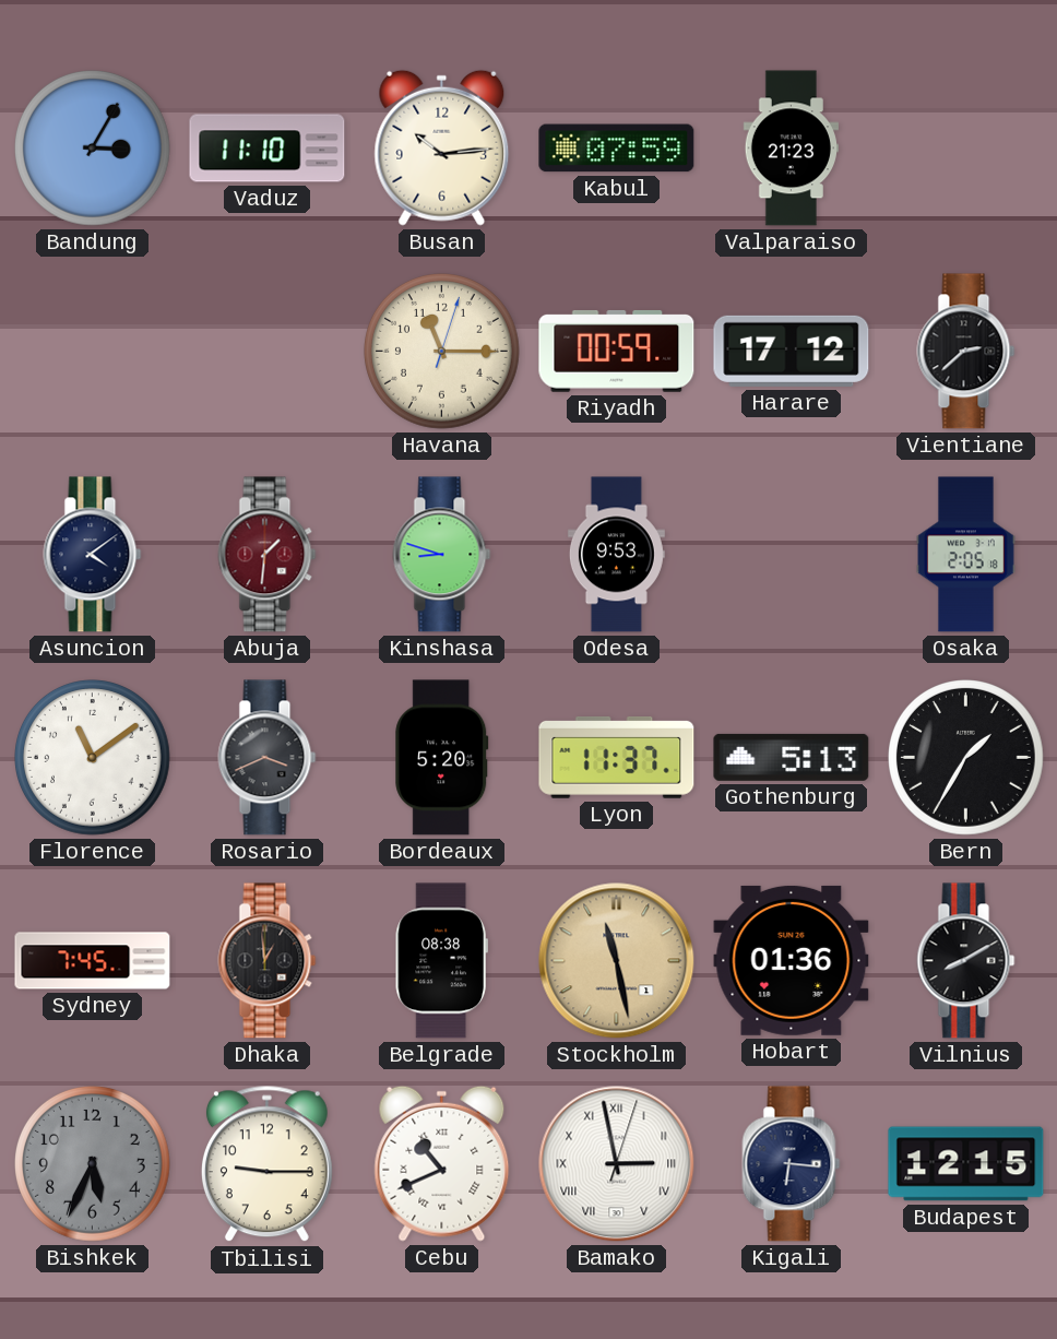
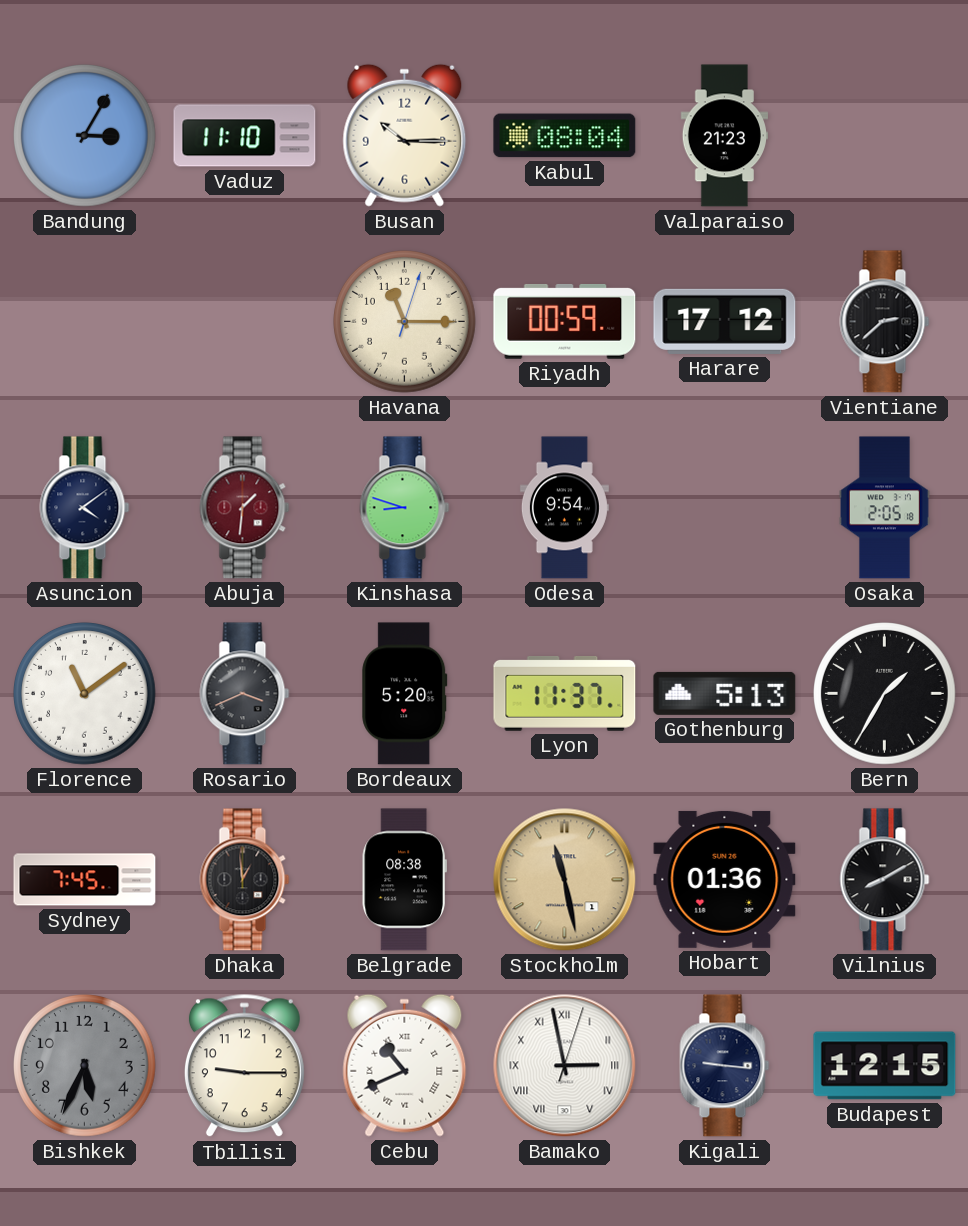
Busan: 10:14 -> 10:15 (405, 135)
Kabul: 07:59 -> 08:04 (565, 136)
Odesa: 9:53 -> 9:54 (564, 508)
Kigali: 6:16 -> 9:16 (725, 1066)
